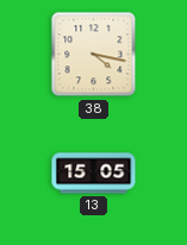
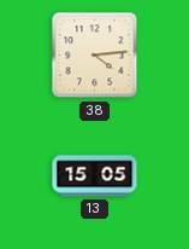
38: 4:17 -> 4:14 (95, 56)
